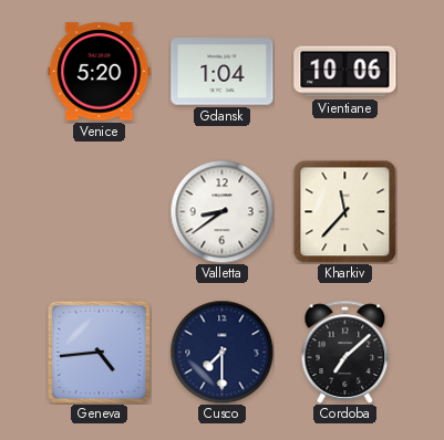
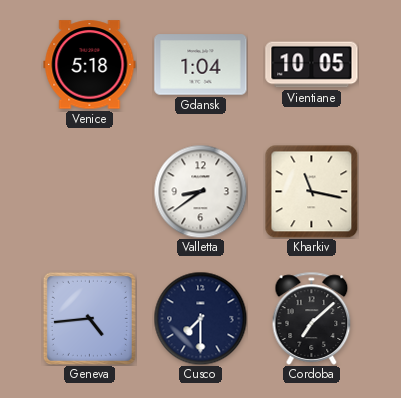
Venice: 5:20 -> 5:18 (90, 65)
Vientiane: 10:06 -> 10:05 (312, 65)
Kharkiv: 11:37 -> 11:17 (311, 191)
